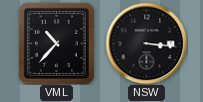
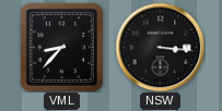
VML: 10:37 -> 8:37 (61, 47)
